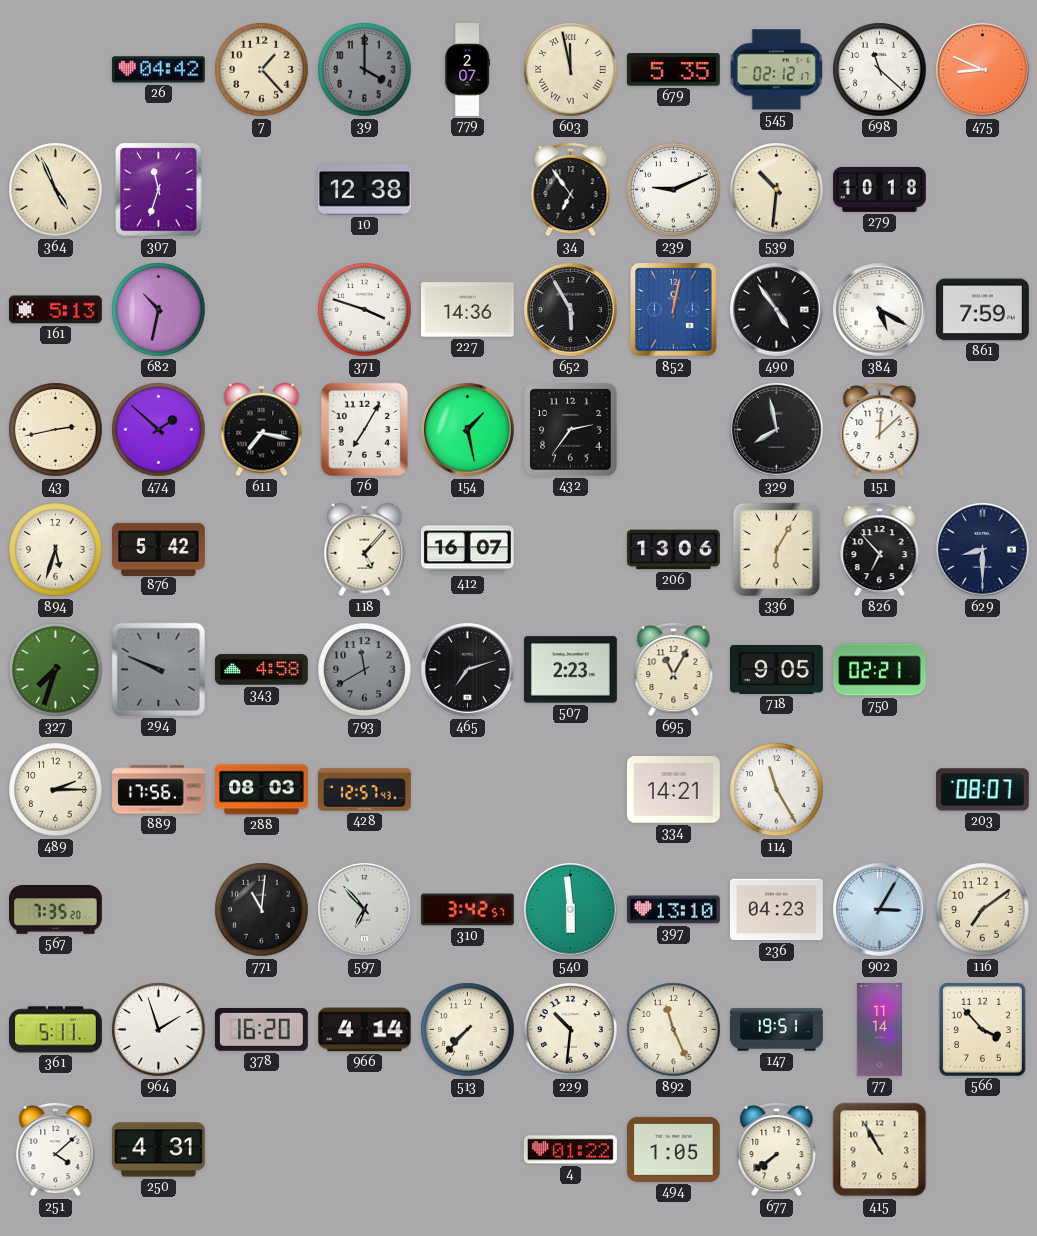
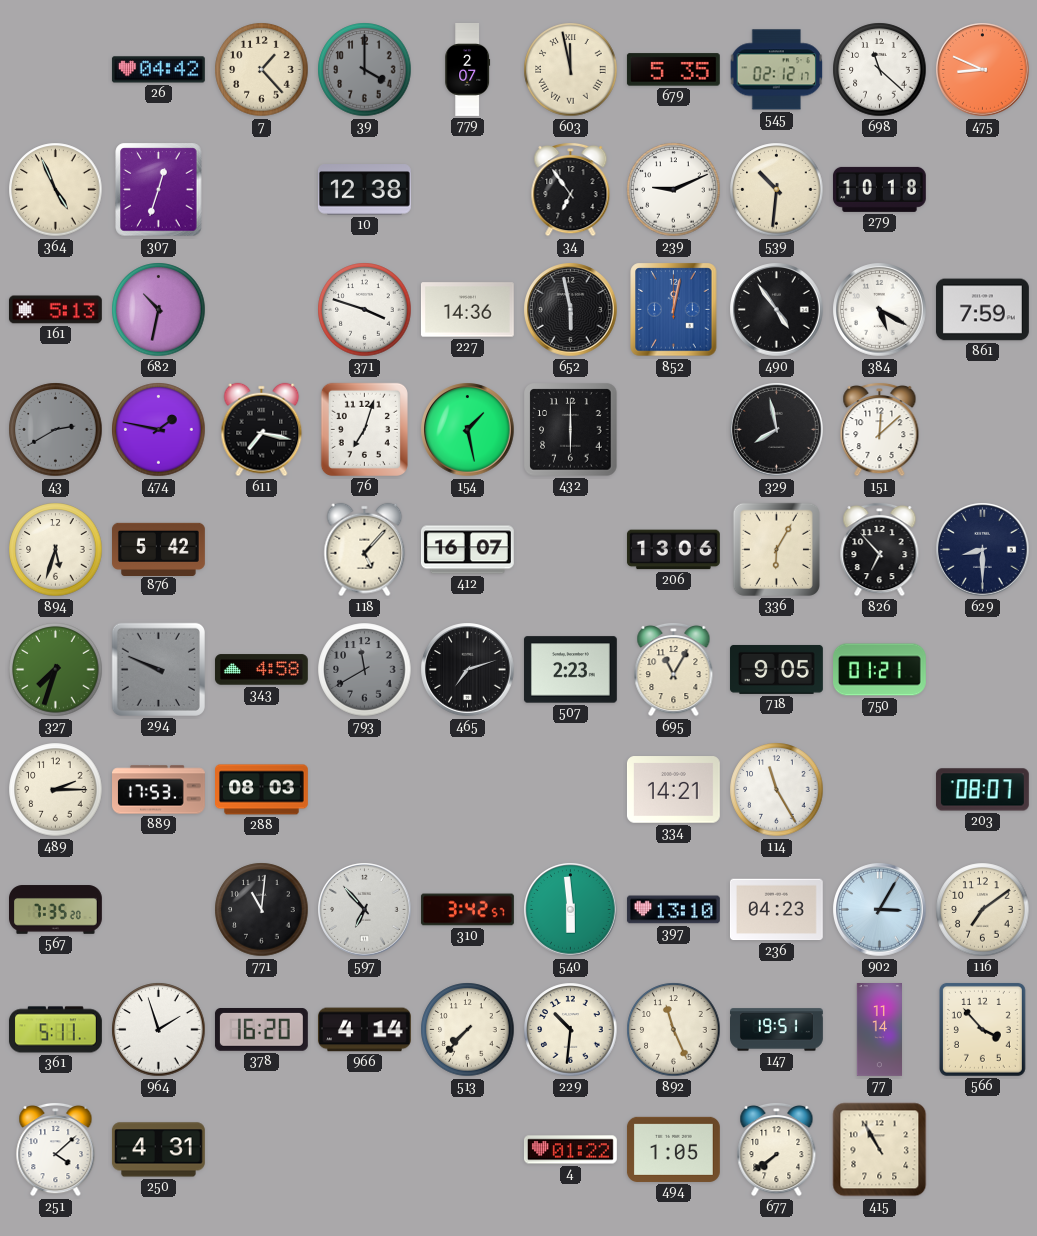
307: 11:33 -> 12:33 (159, 190)
652: 5:55 -> 5:58 (571, 310)
43: 2:43 -> 2:40 (56, 430)
43 dial: cream -> grey (56, 430)
474: 1:52 -> 1:47 (159, 430)
76: 7:05 -> 7:03 (364, 429)
432: 2:36 -> 6:00 (571, 430)
750: 02:21 -> 01:21 (880, 670)
889: 17:56 -> 17:53 (159, 790)
428: 12:57 -> none (364, 790)
